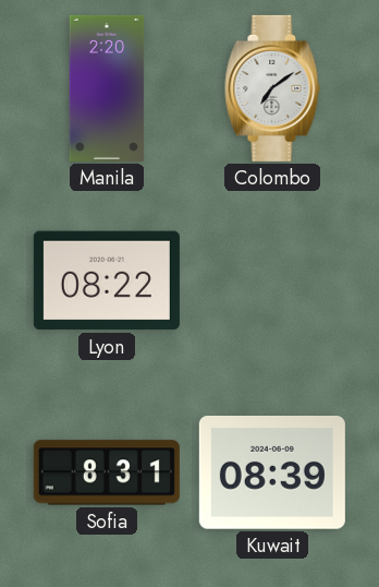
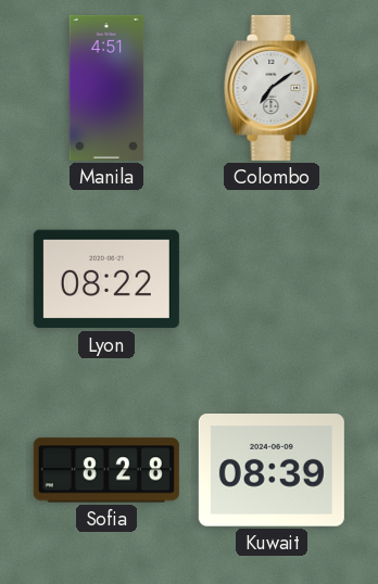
Manila: 2:20 -> 4:51 (106, 88)
Sofia: 8:31 -> 8:28 (106, 470)
